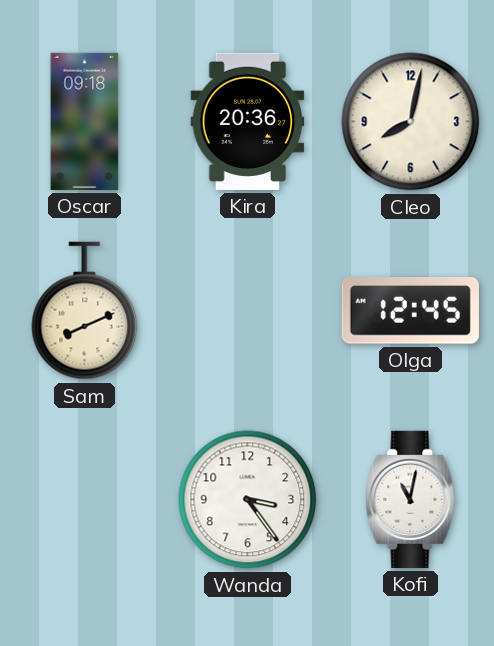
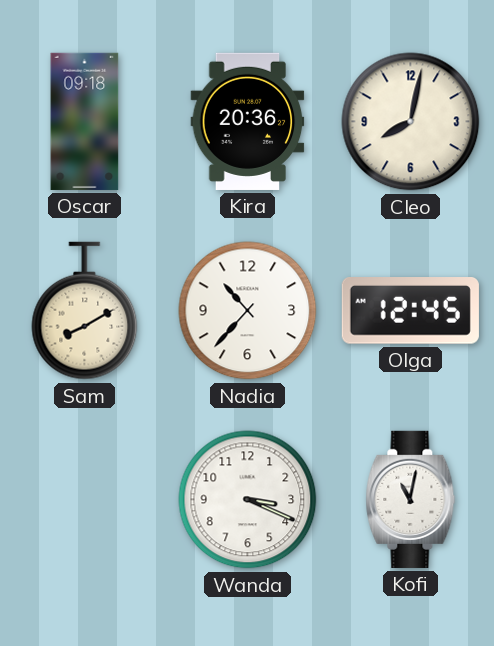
Sam: 8:11 -> 8:10 (85, 311)
Nadia: none -> 10:37 (248, 311)
Wanda: 3:24 -> 3:19 (248, 500)
